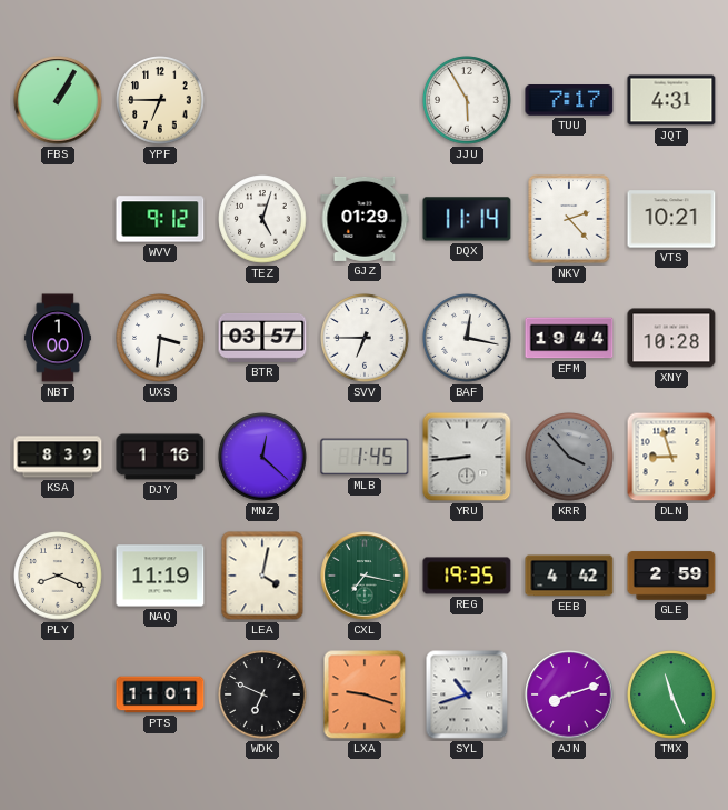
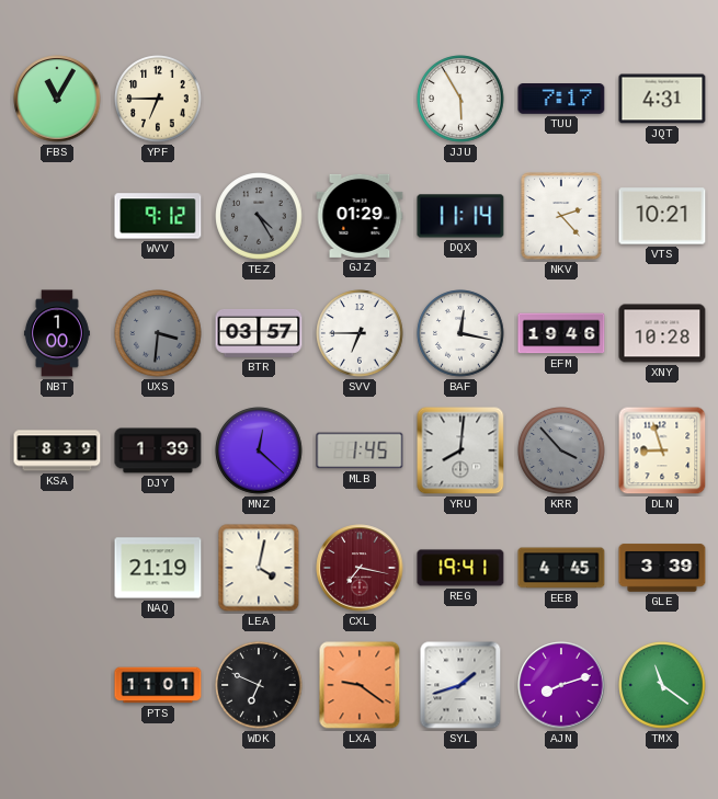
FBS: 1:05 -> 11:05 (57, 99)
TEZ: 5:03 -> 4:25 (259, 216)
TEZ dial: white -> grey (259, 216)
UXS dial: white -> grey (158, 333)
EFM: 19:44 -> 19:46 (561, 333)
DJY: 1:16 -> 1:39 (158, 450)
YRU: 8:44 -> 8:01 (460, 450)
PLY: 8:19 -> none (58, 576)
NAQ: 11:19 -> 21:19 (158, 568)
CXL dial: green -> burgundy (360, 568)
REG: 19:35 -> 19:41 (460, 568)
EEB: 4:42 -> 4:45 (561, 568)
GLE: 2:59 -> 3:39 (662, 568)
LXA: 9:18 -> 9:21 (360, 685)
SYL: 10:42 -> 1:42 (460, 685)
TMX: 11:26 -> 11:21 (662, 685)
